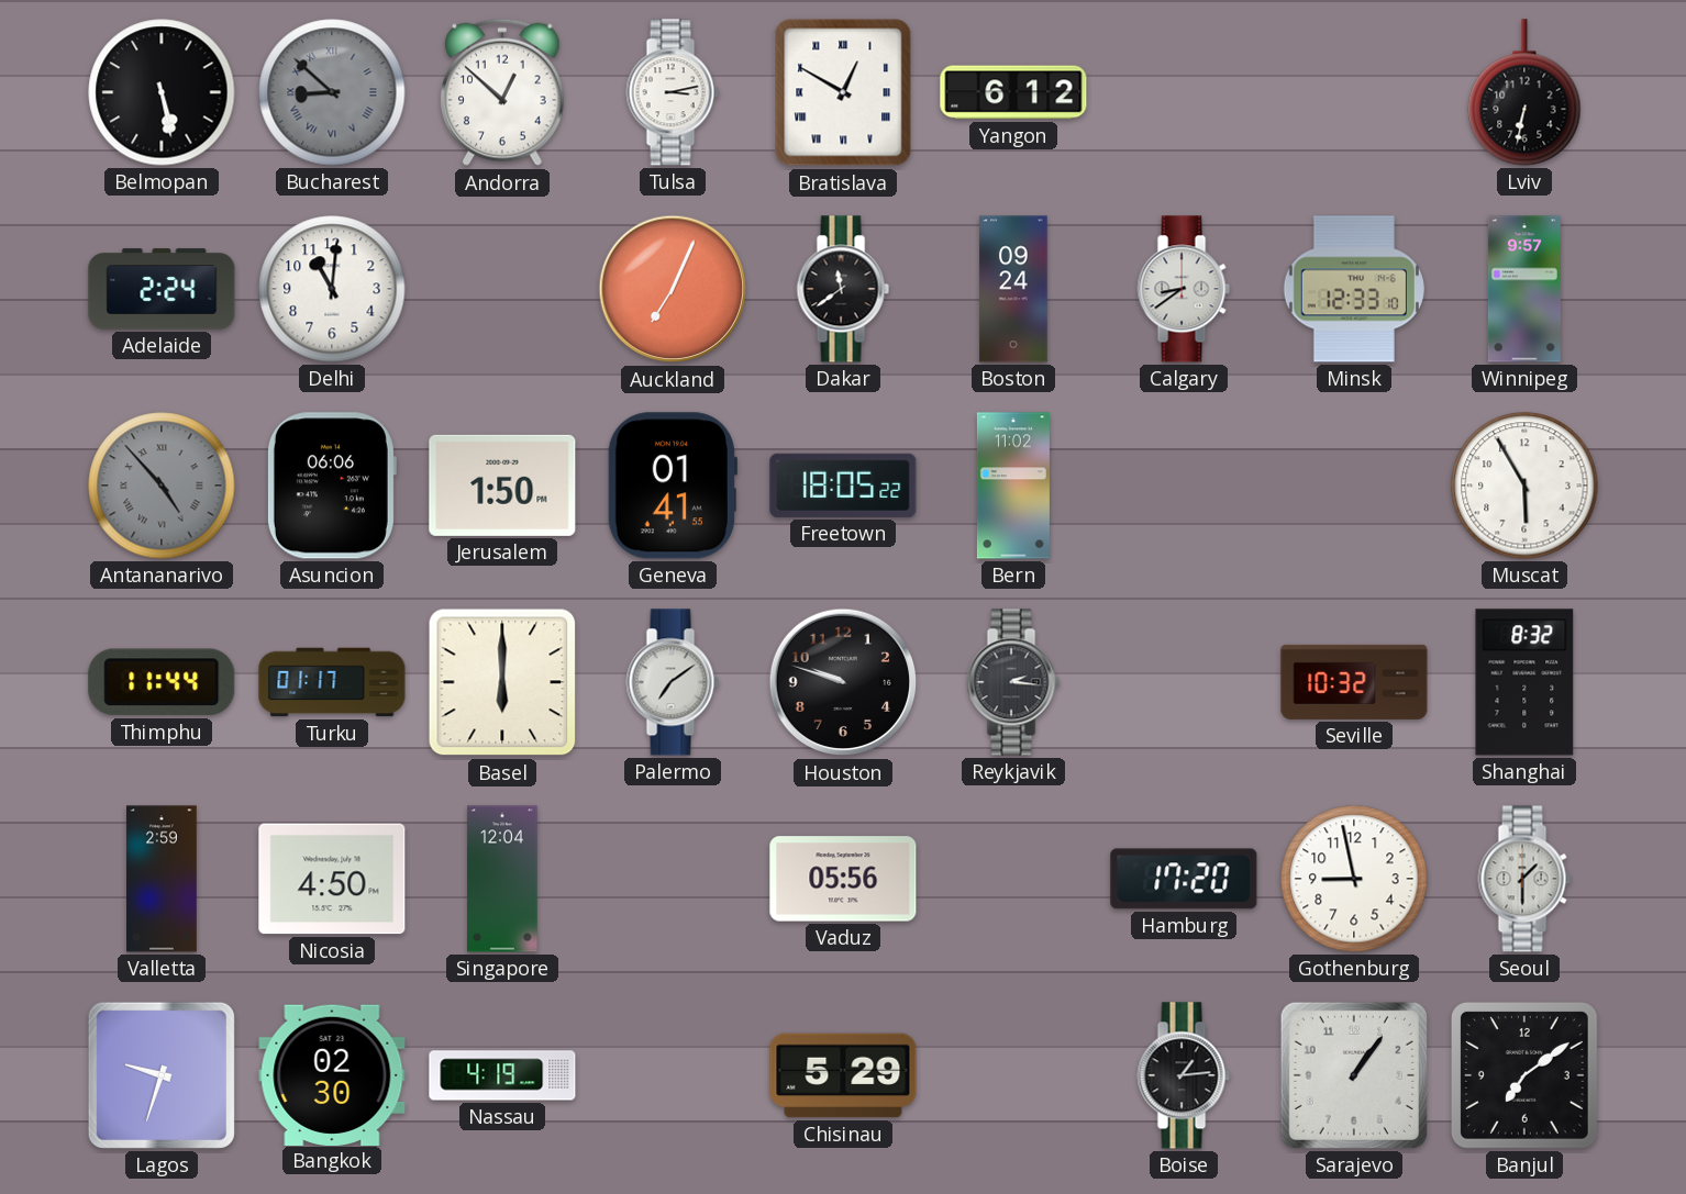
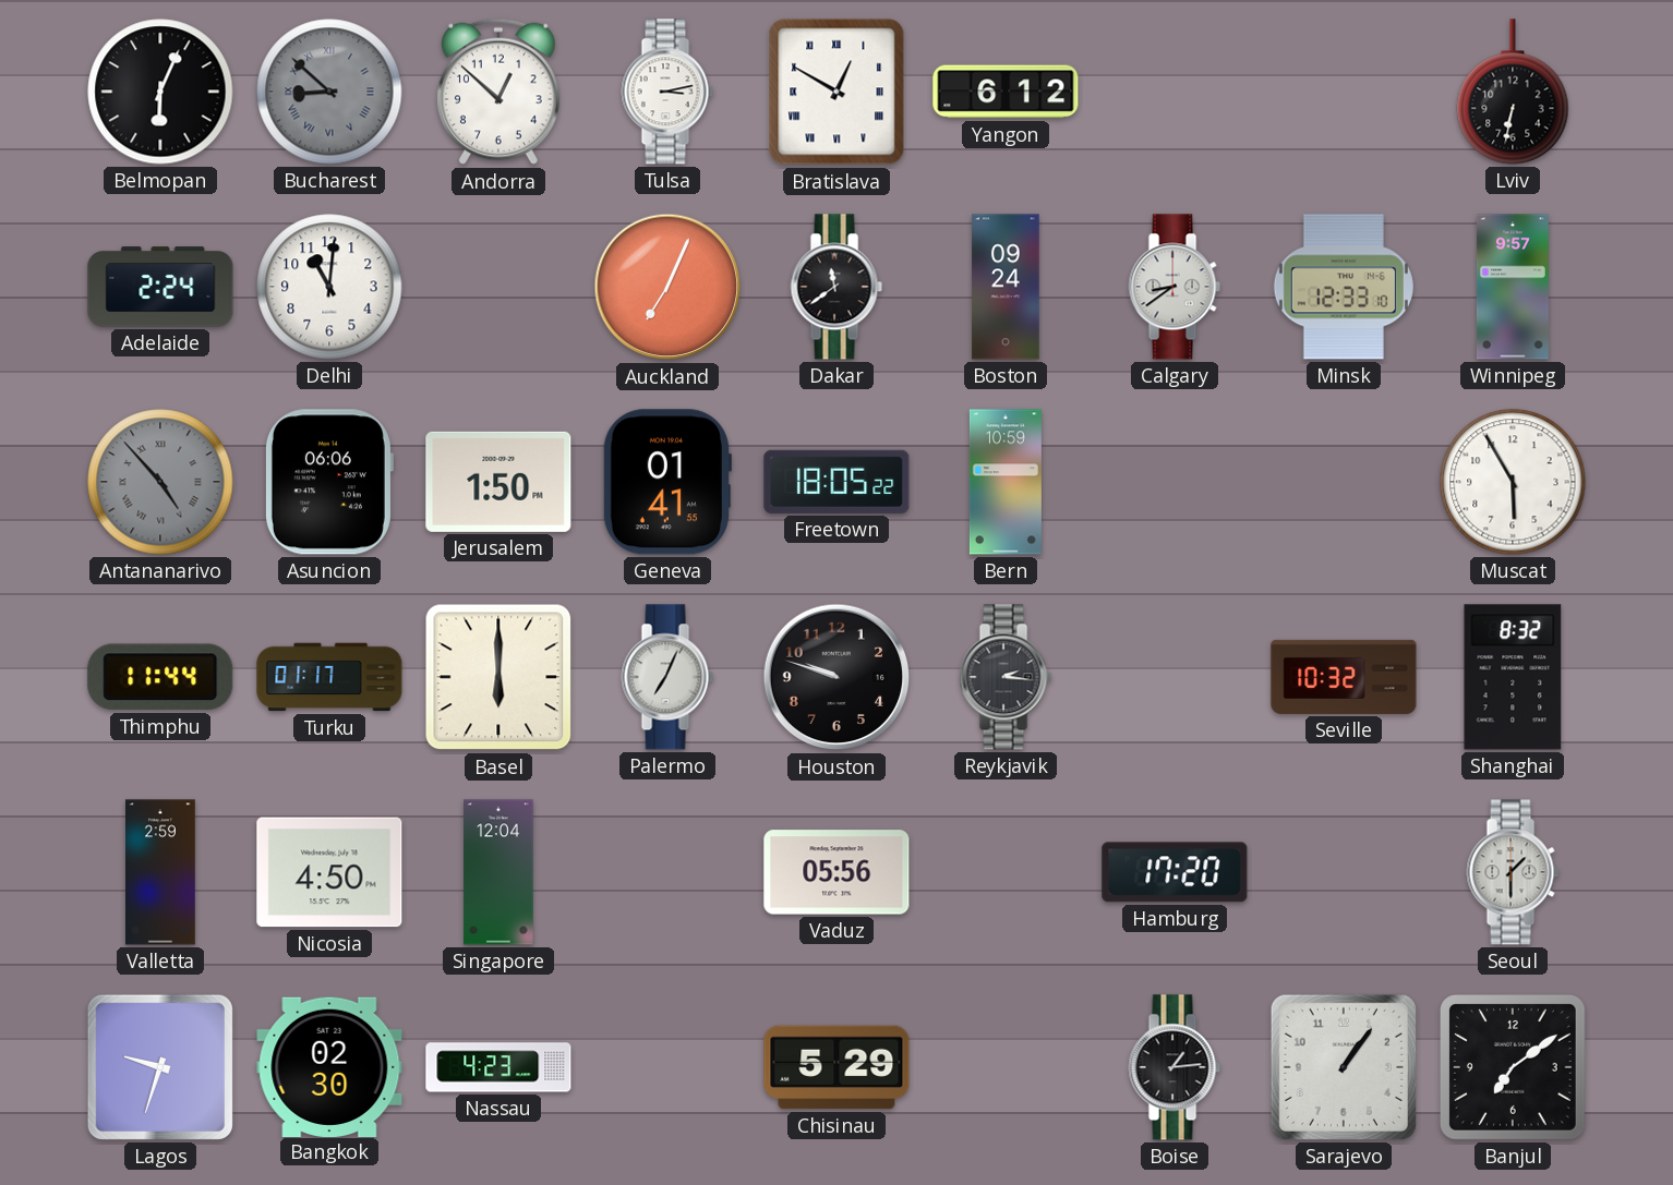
Belmopan: 5:28 -> 6:04 (160, 92)
Bern: 11:02 -> 10:59 (1006, 482)
Palermo: 7:09 -> 7:04 (667, 677)
Gothenburg: 8:58 -> none (1354, 879)
Nassau: 4:19 -> 4:23 (498, 1067)
